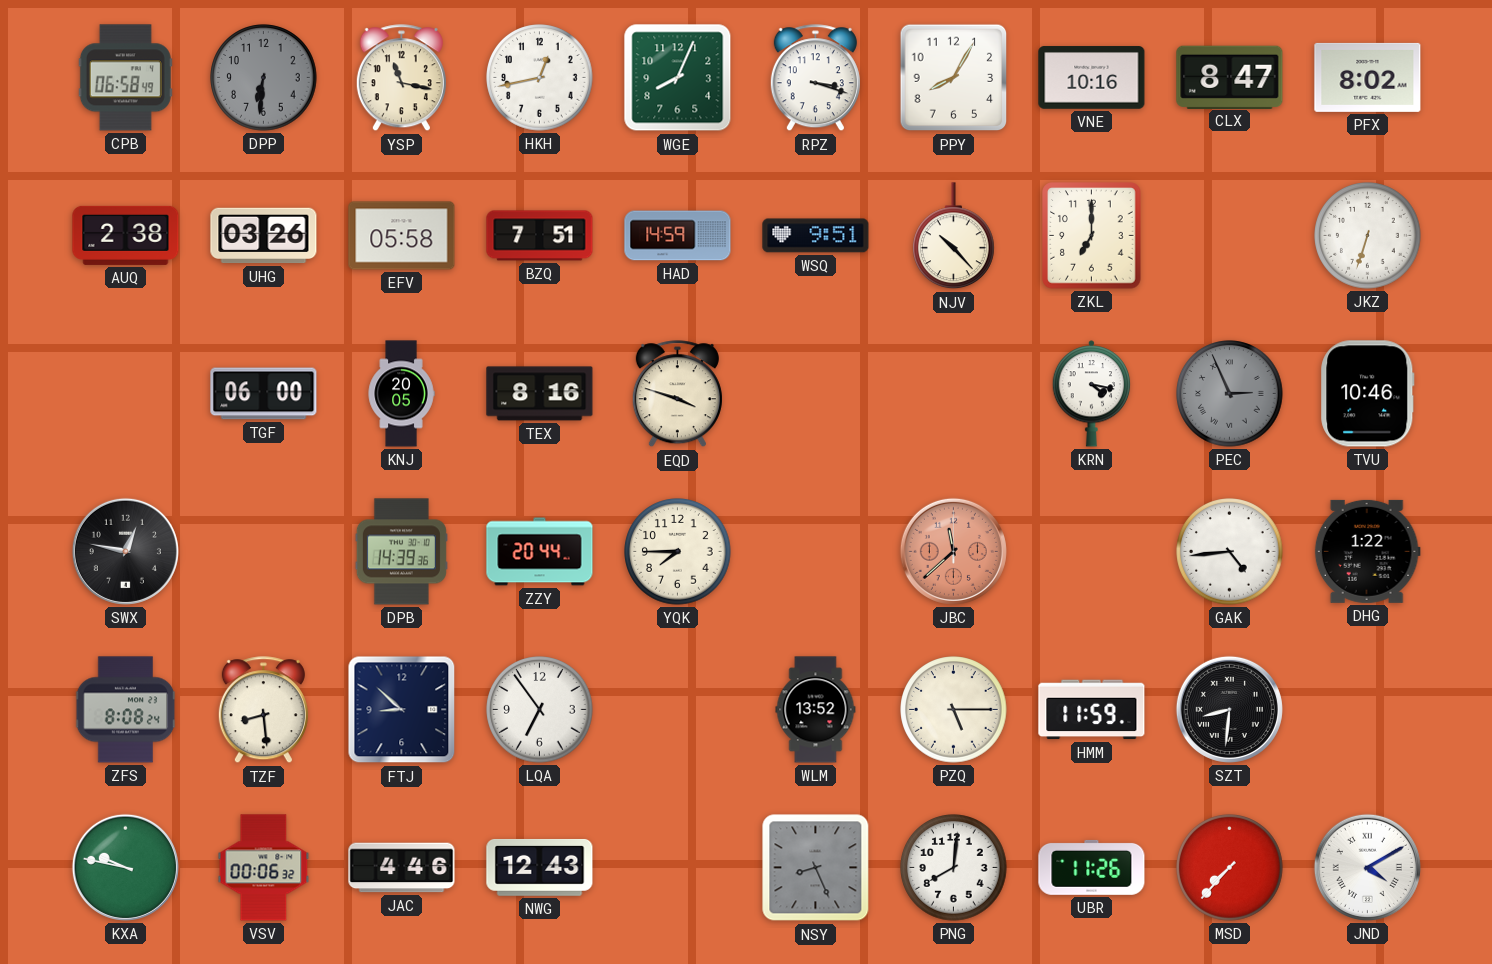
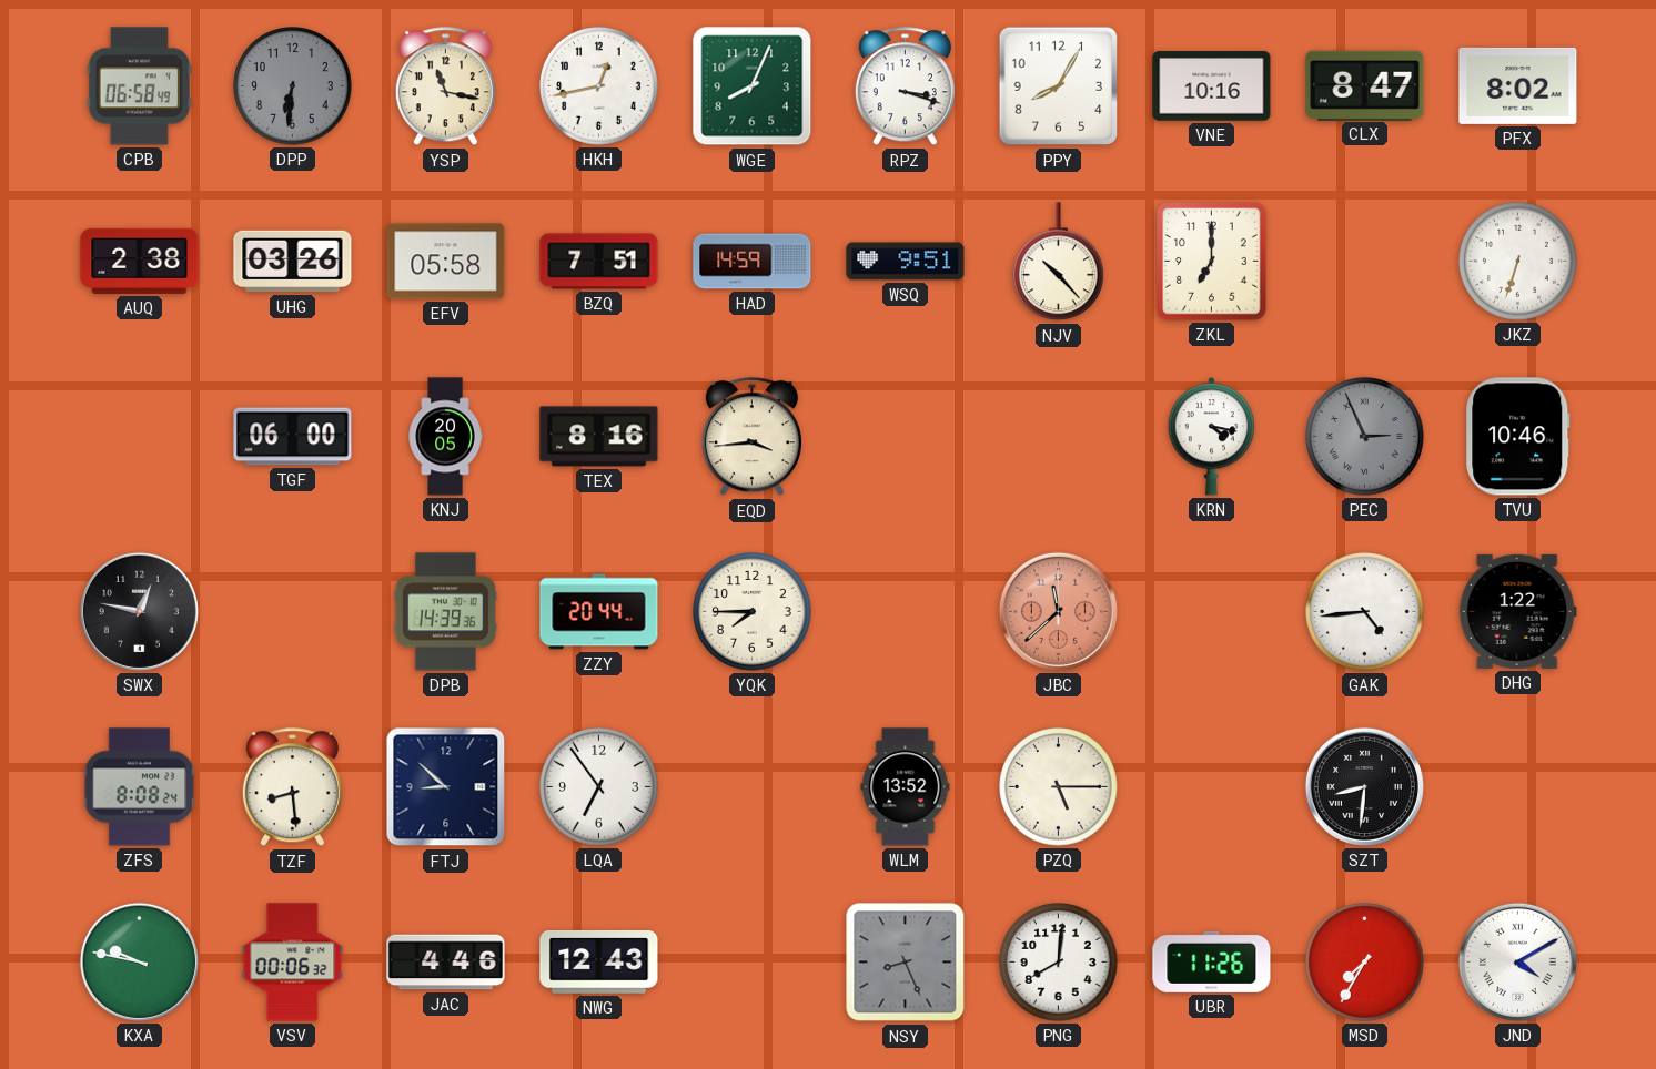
EQD: 3:48 -> 3:44 (751, 437)
HMM: 11:59 -> none (1092, 710)
MSD: 7:37 -> 7:35 (1365, 963)
